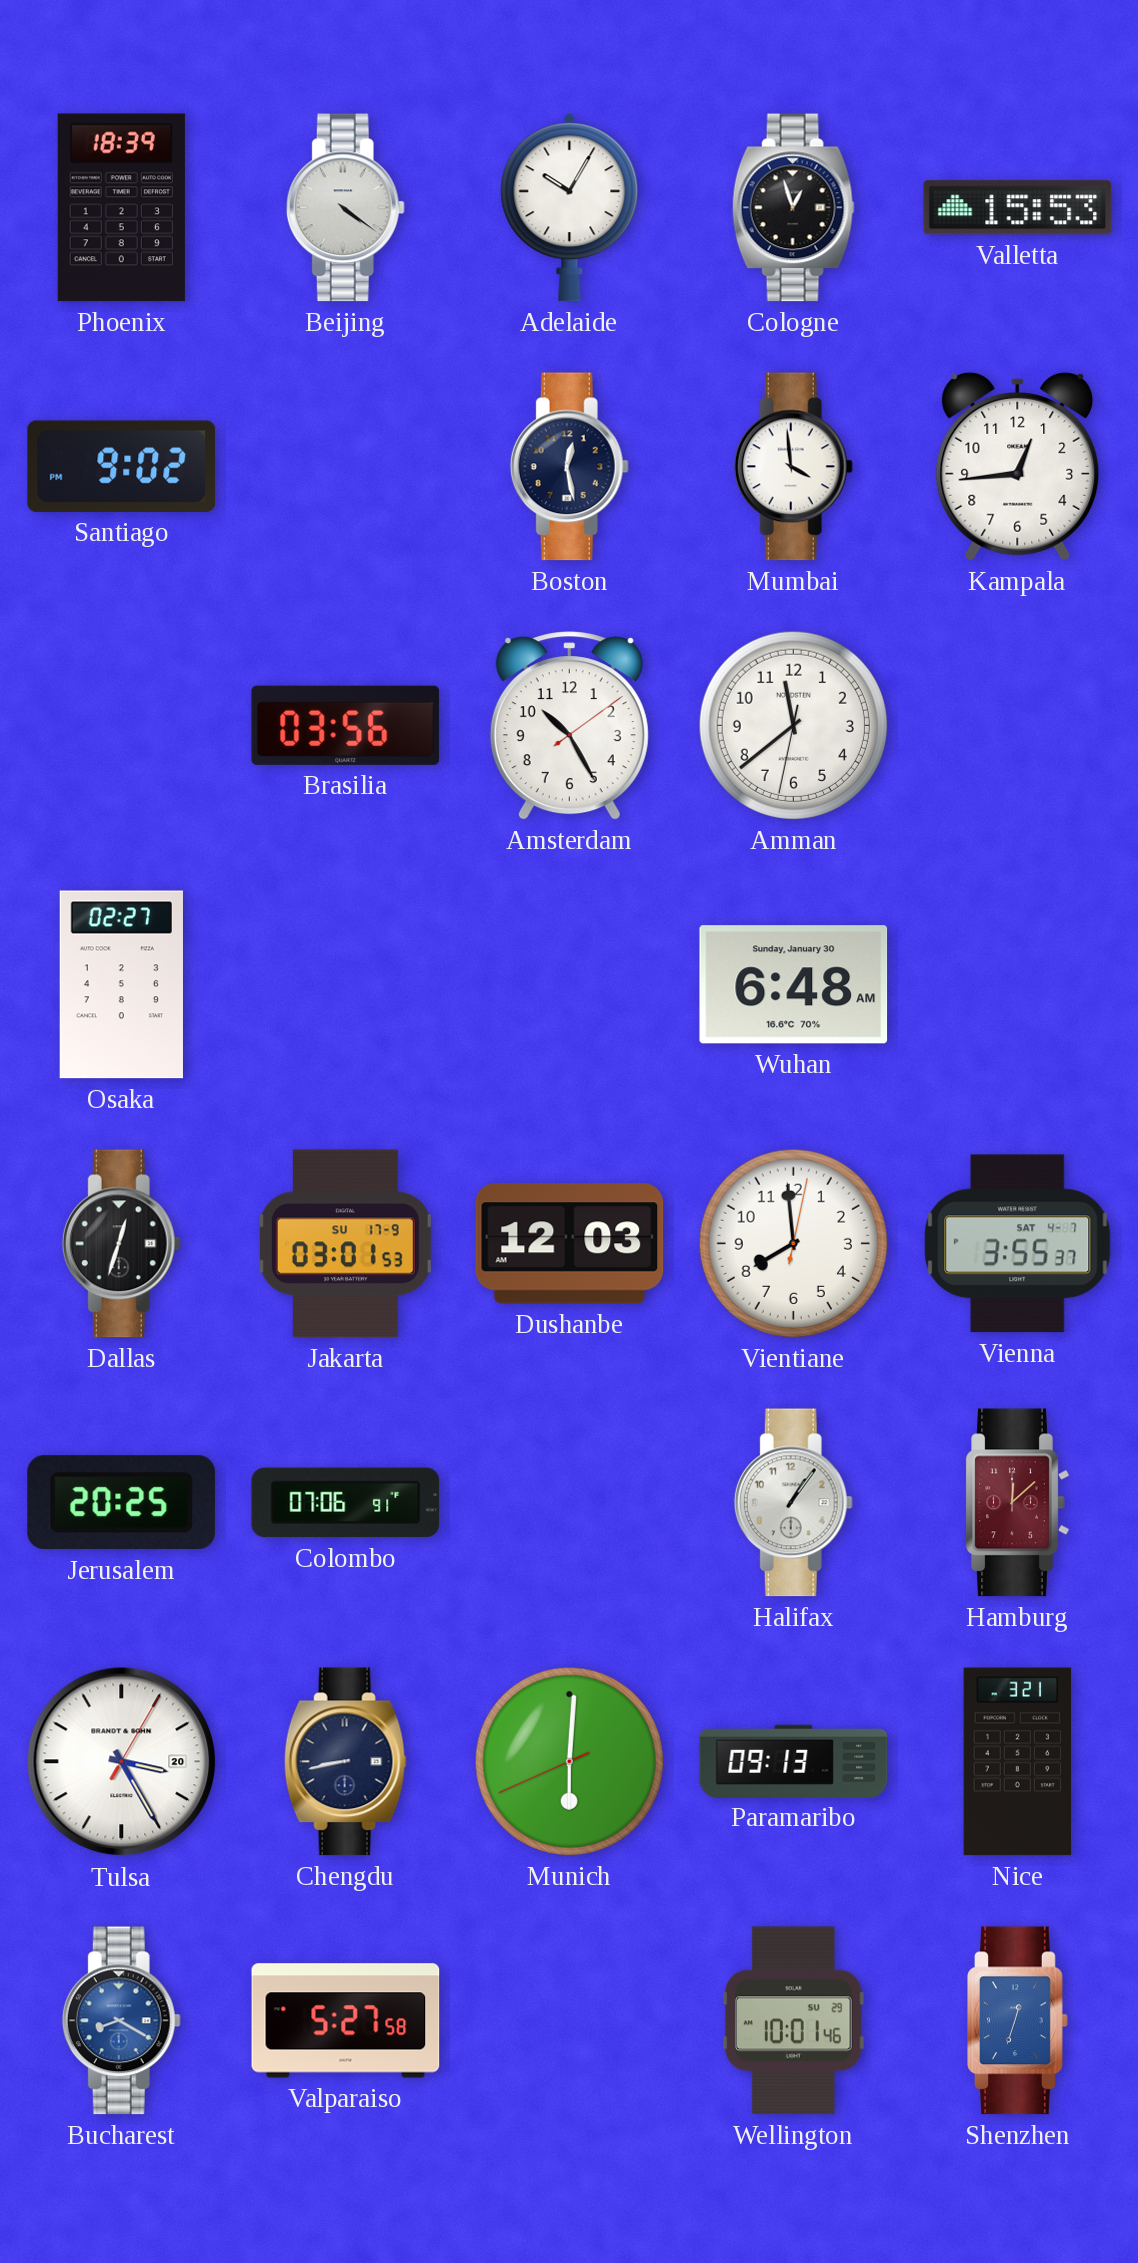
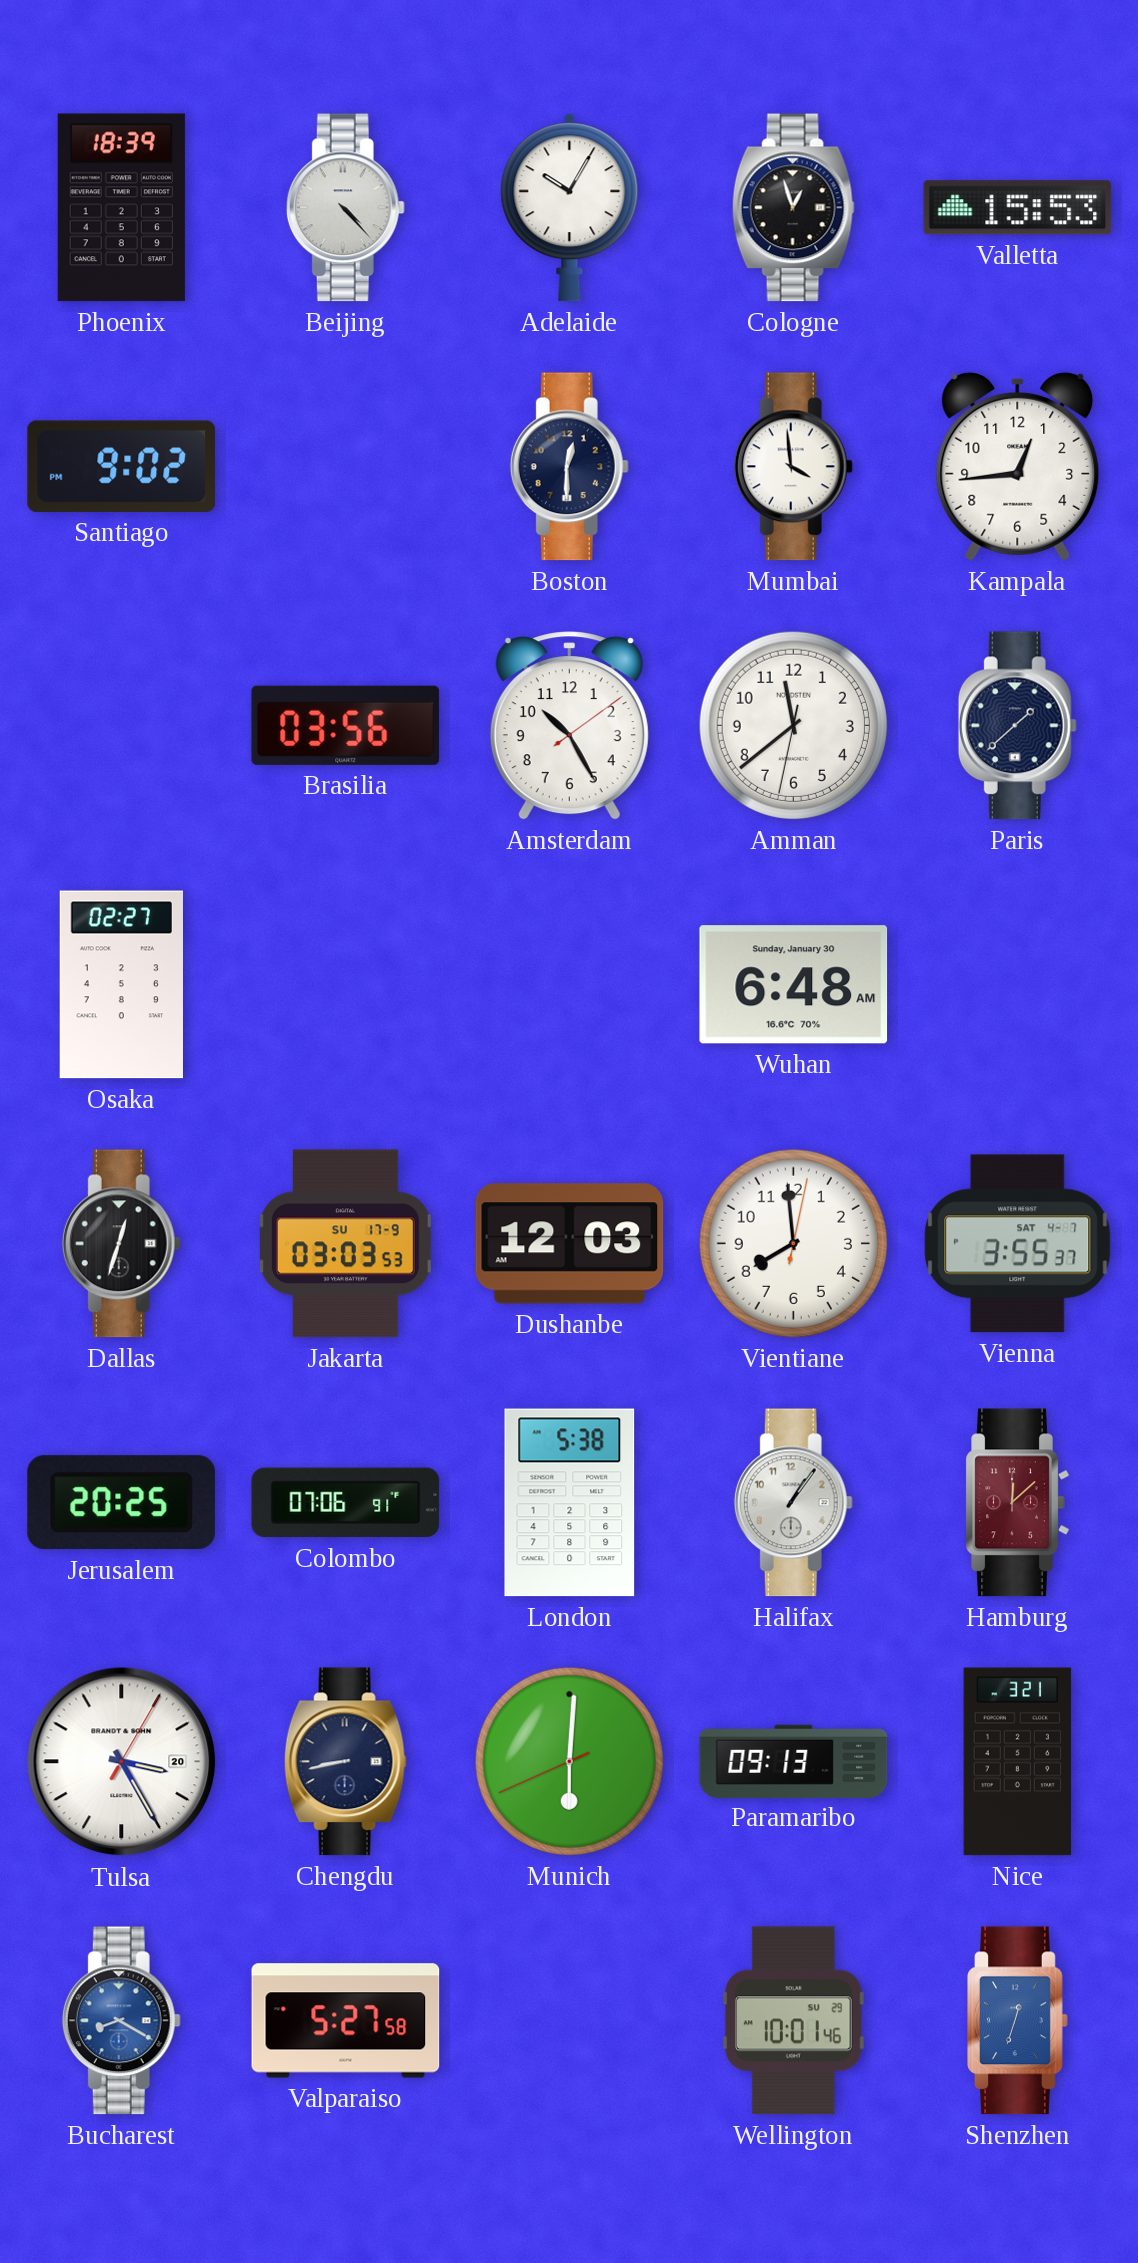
Beijing: 4:21 -> 4:23 (345, 208)
Boston: 12:28 -> 12:30 (569, 467)
Paris: none -> 1:38 (1017, 726)
Jakarta: 03:01 -> 03:03 (345, 1244)
London: none -> 5:38 (570, 1503)
